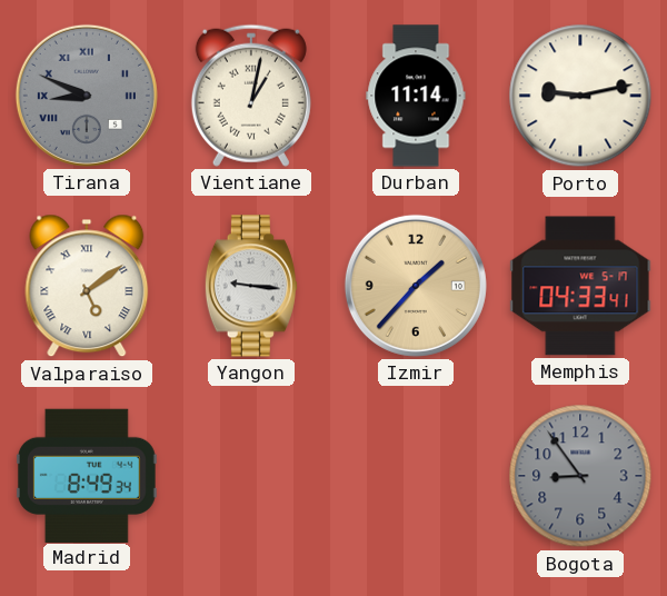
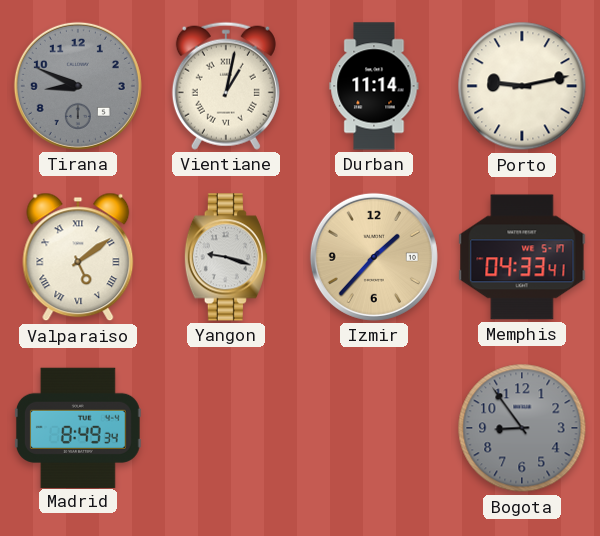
Tirana numerals: Roman -> Arabic (78, 86)
Yangon: 9:16 -> 9:18 (226, 257)
